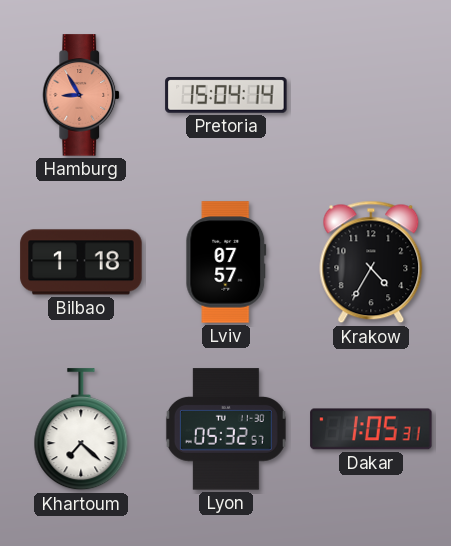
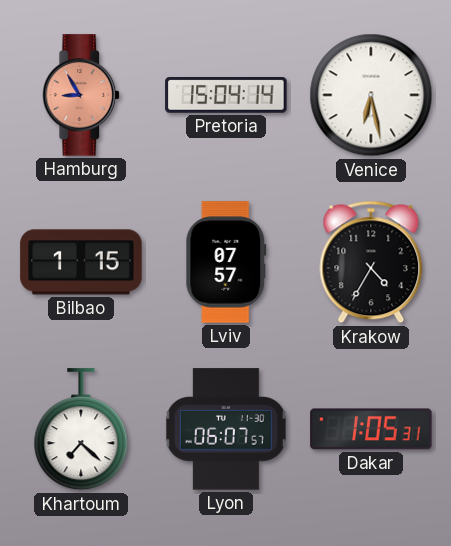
Venice: none -> 6:28 (371, 95)
Bilbao: 1:18 -> 1:15 (81, 262)
Lyon: 05:32 -> 06:07 (226, 429)
